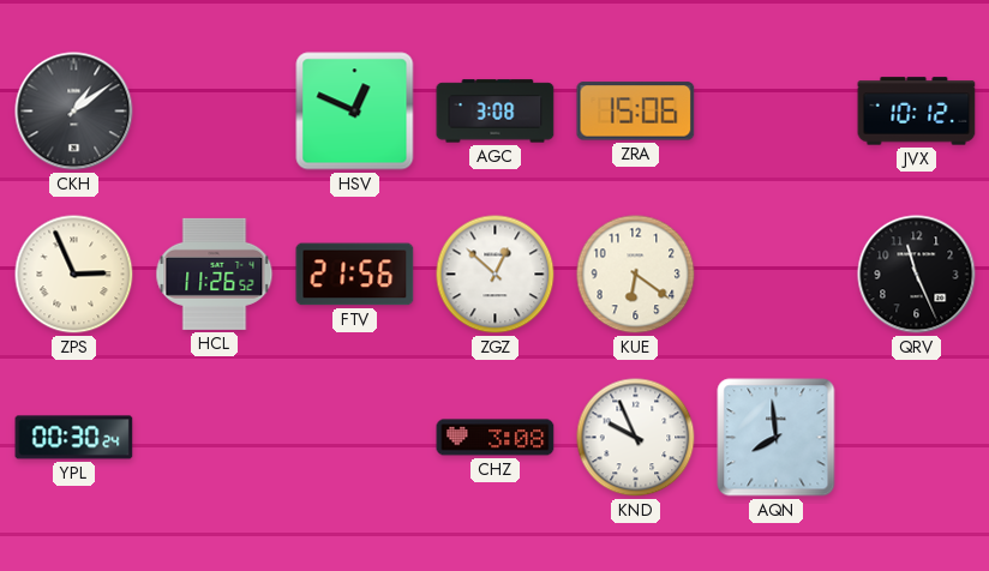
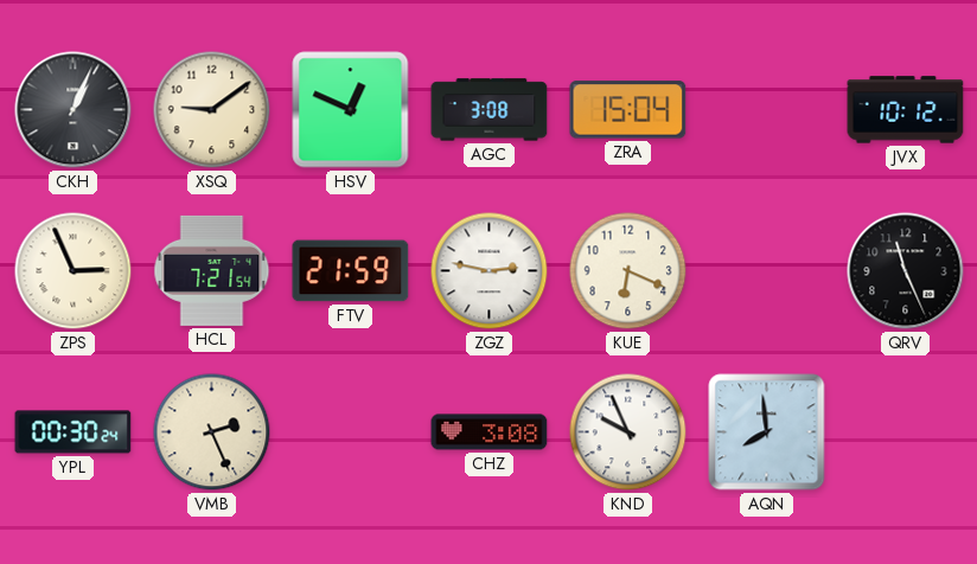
CKH: 1:09 -> 1:04 (74, 110)
XSQ: none -> 9:09 (212, 110)
ZRA: 15:06 -> 15:04 (628, 110)
HCL: 11:26 -> 7:21 (212, 270)
FTV: 21:56 -> 21:59 (351, 271)
ZGZ: 12:52 -> 2:47 (490, 271)
KUE: 6:21 -> 6:19 (628, 271)
VMB: none -> 2:26 (212, 432)
